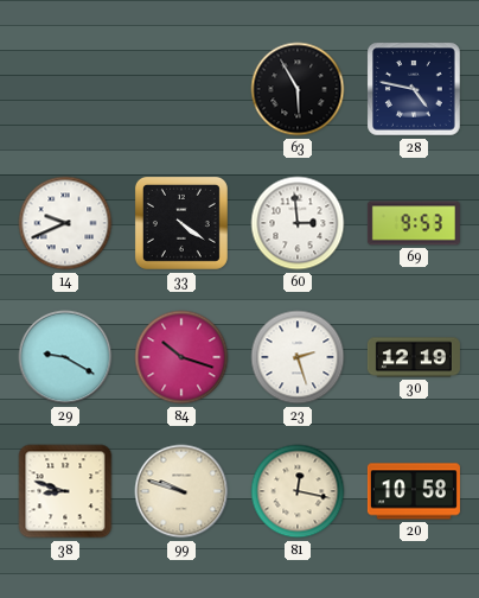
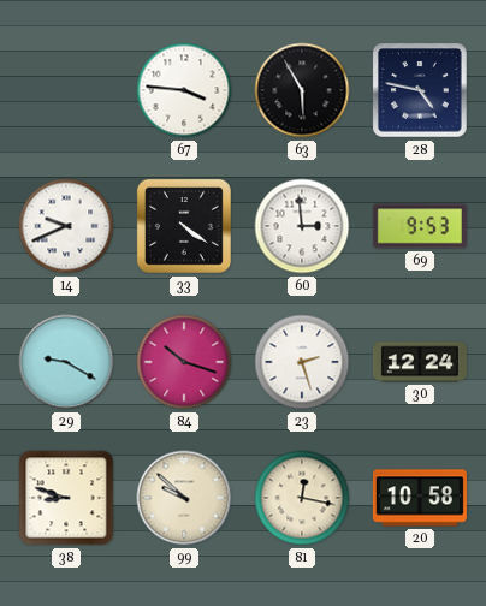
67: none -> 3:46 (184, 90)
30: 12:19 -> 12:24 (420, 362)
99: 9:48 -> 9:52 (184, 498)
